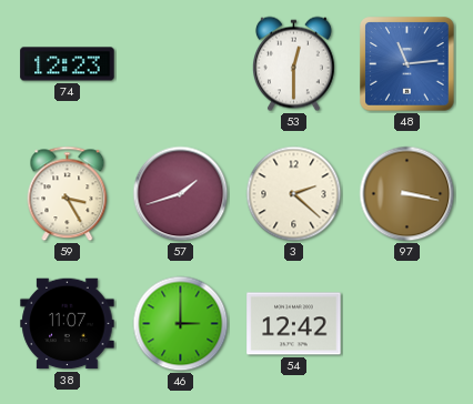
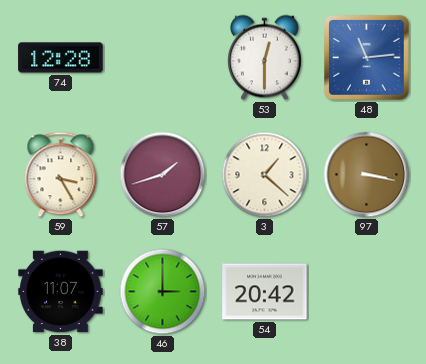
74: 12:23 -> 12:28 (61, 58)
3: 2:22 -> 1:22 (265, 175)
54: 12:42 -> 20:42 (265, 292)
